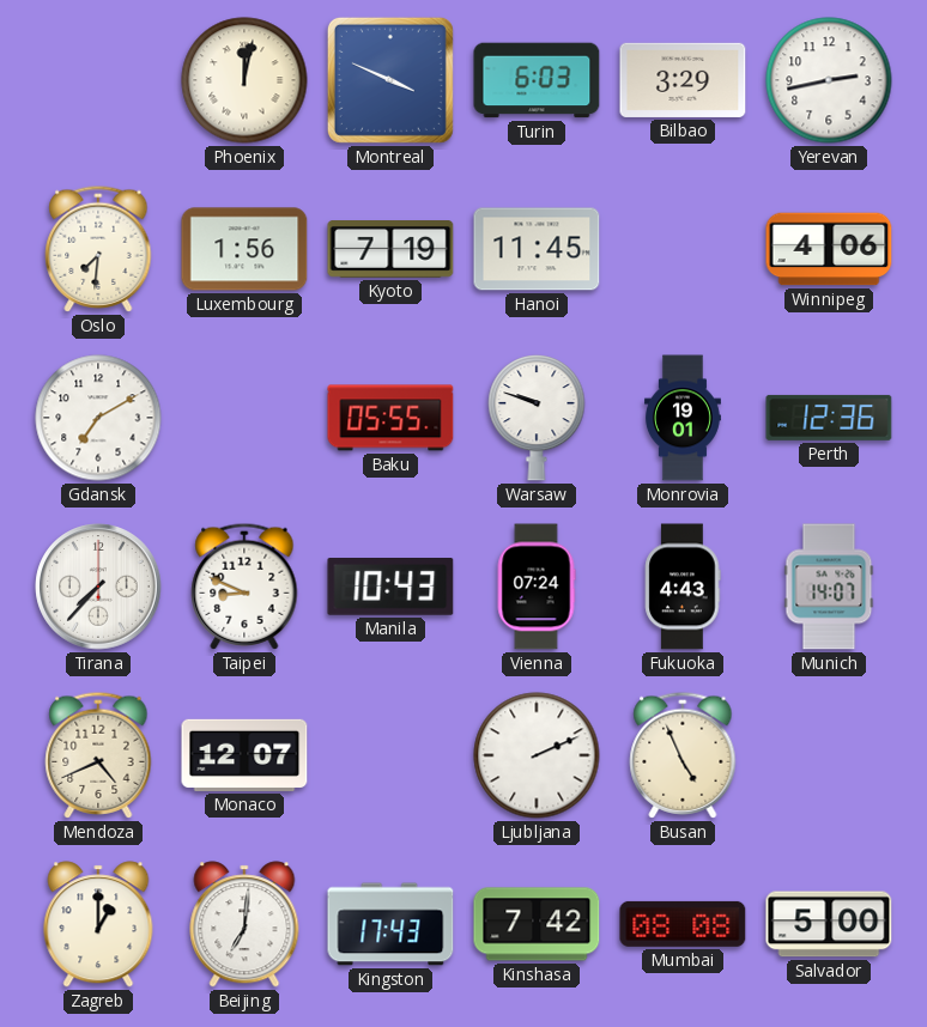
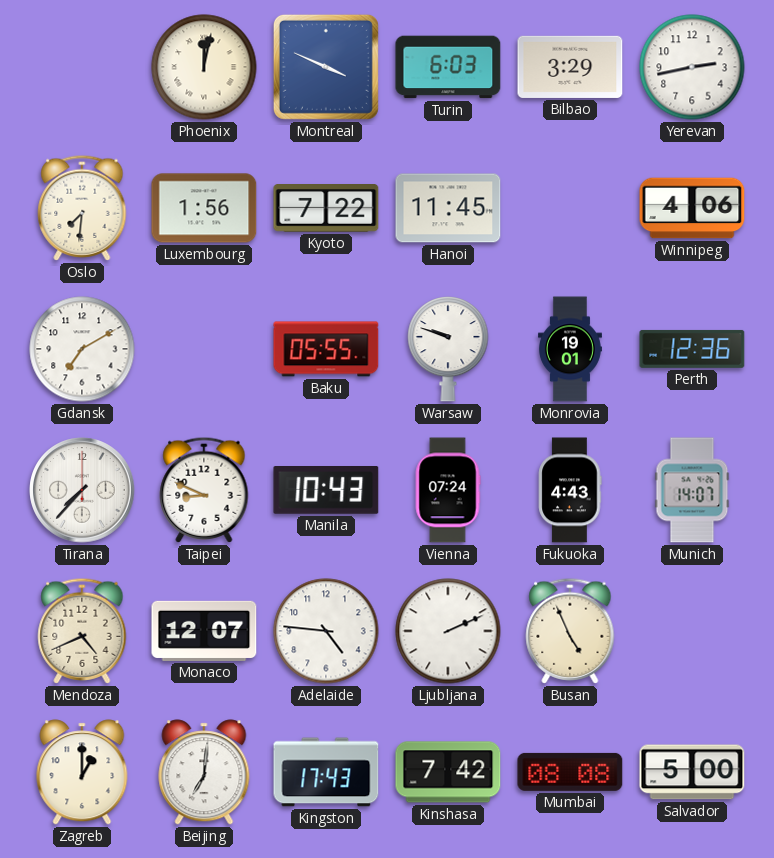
Kyoto: 7:19 -> 7:22 (326, 209)
Adelaide: none -> 4:46 (326, 631)
